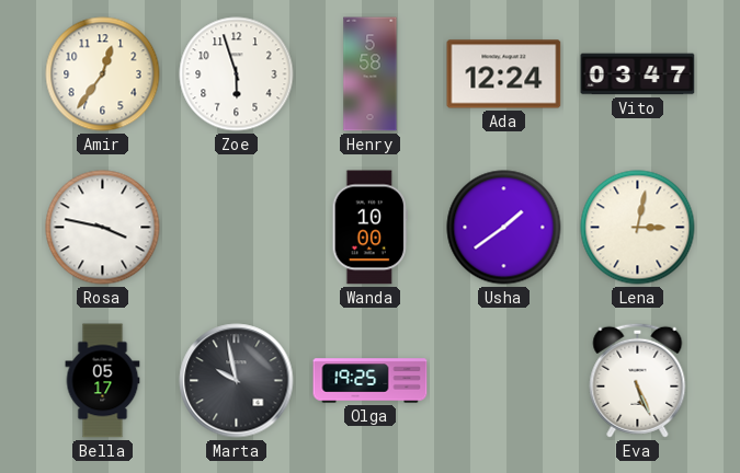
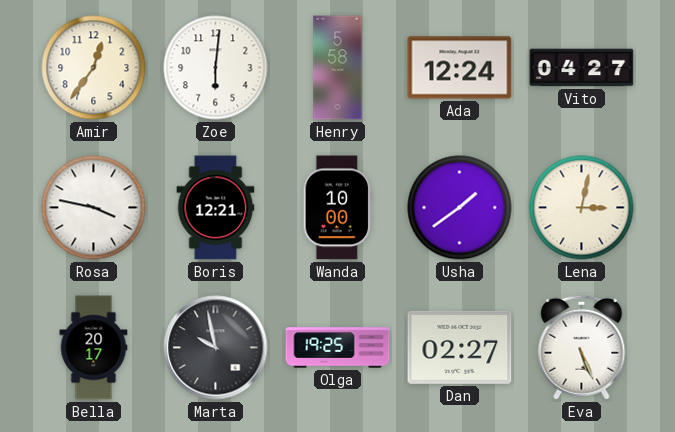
Zoe: 5:57 -> 6:01 (216, 68)
Vito: 03:47 -> 04:27 (582, 68)
Boris: none -> 12:21 (216, 208)
Bella: 05:17 -> 20:17 (94, 348)
Dan: none -> 02:27 (460, 347)
